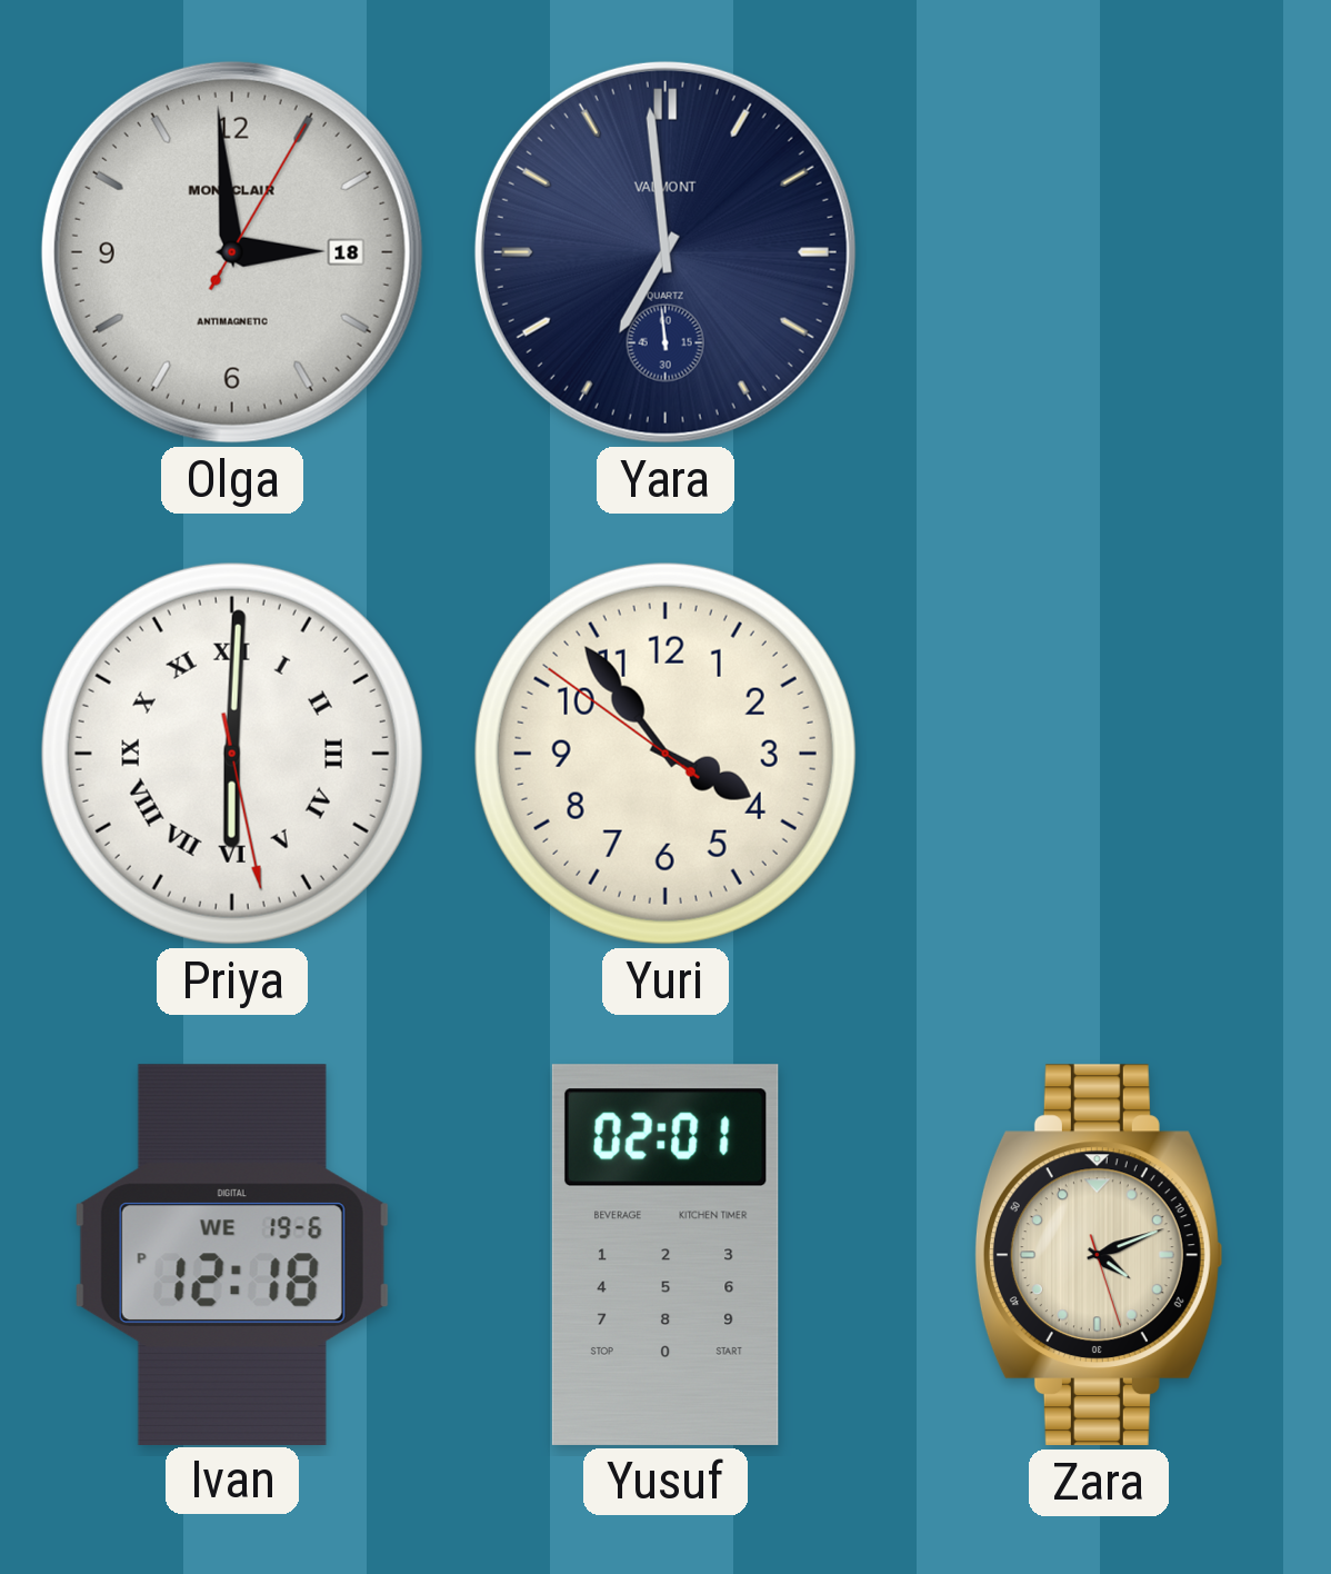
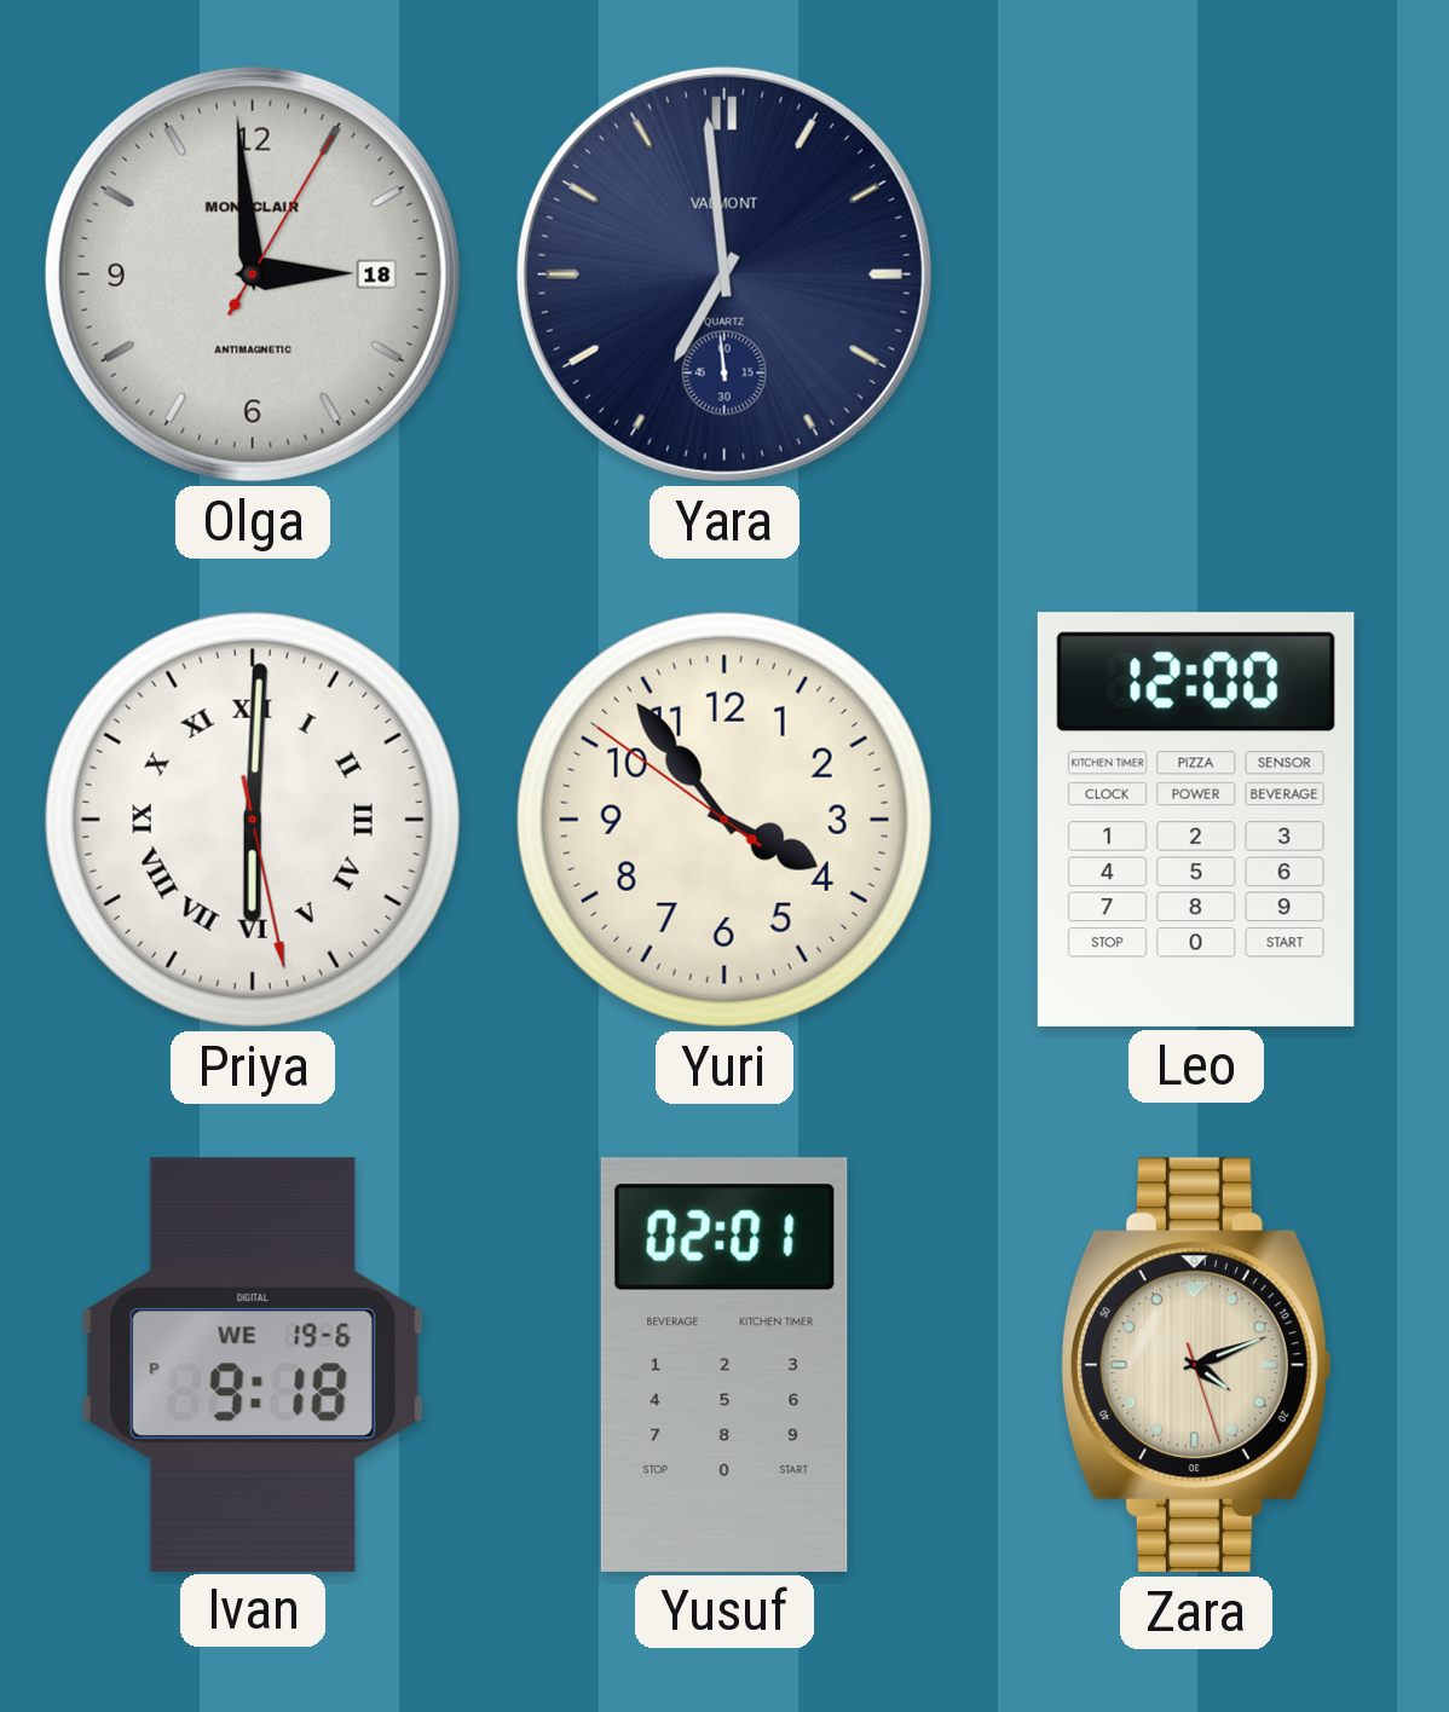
Leo: none -> 12:00 (1196, 820)
Ivan: 12:18 -> 9:18 (253, 1364)
